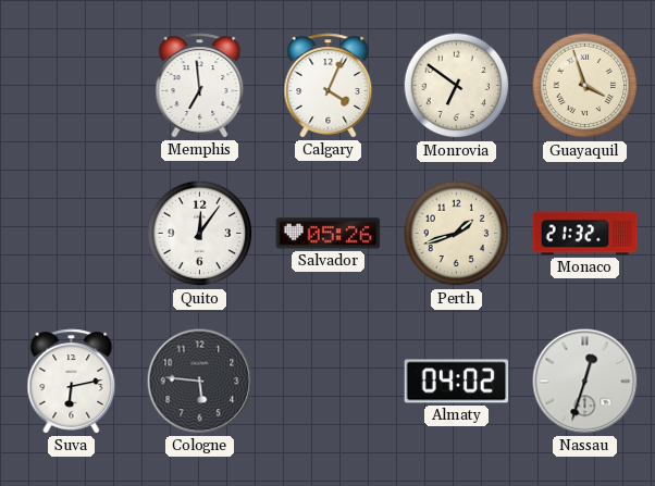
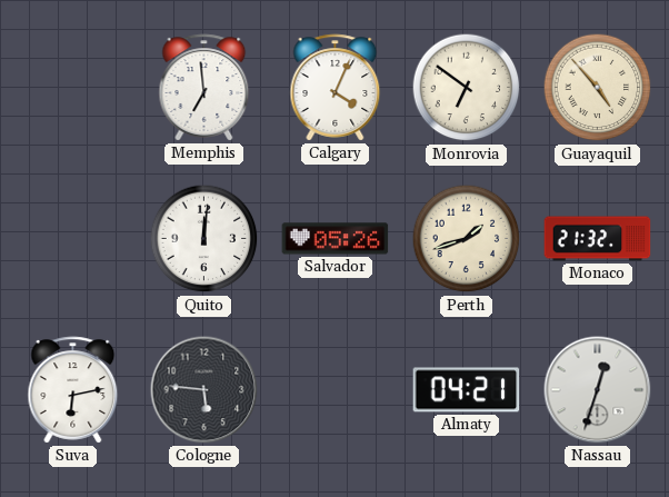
Guayaquil: 3:57 -> 4:53 (598, 88)
Quito: 12:06 -> 12:01 (204, 239)
Almaty: 04:02 -> 04:21 (467, 390)
